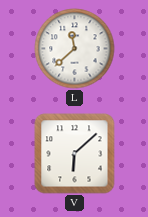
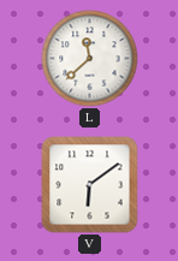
V: 6:08 -> 6:09 (90, 185)
